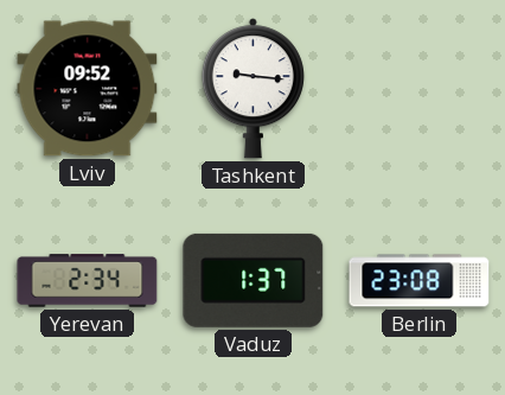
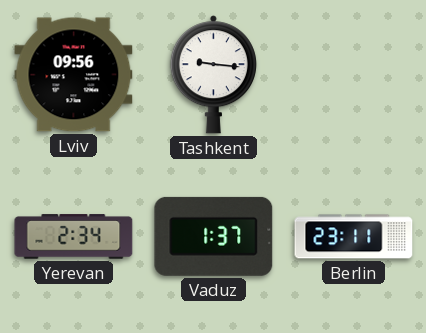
Lviv: 09:52 -> 09:56 (74, 75)
Berlin: 23:08 -> 23:11 (354, 237)
